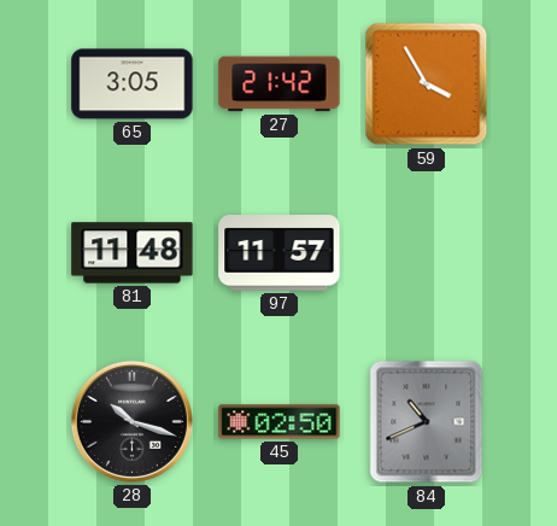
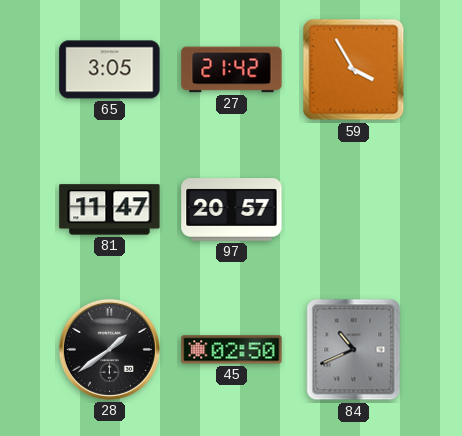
81: 11:48 -> 11:47 (110, 210)
97: 11:57 -> 20:57 (232, 210)
28: 10:18 -> 1:39 (109, 349)
